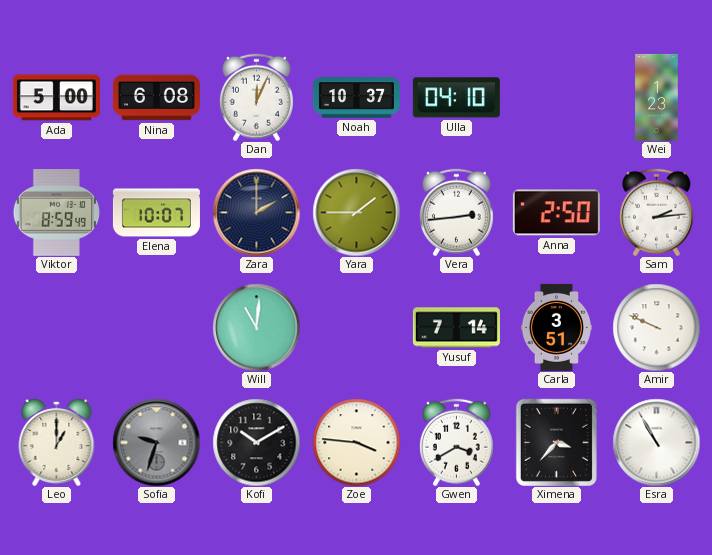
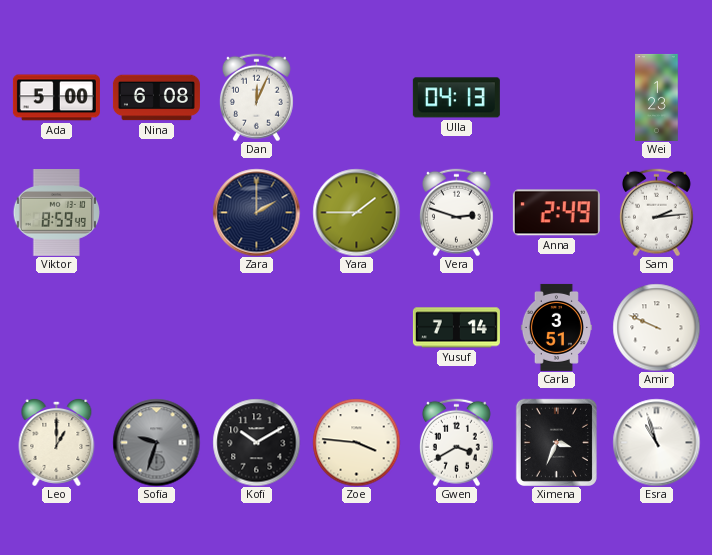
Noah: 10:37 -> none (356, 98)
Ulla: 04:10 -> 04:13 (456, 98)
Elena: 10:07 -> none (156, 213)
Vera: 2:44 -> 2:48 (456, 212)
Anna: 2:50 -> 2:49 (556, 213)
Will: 11:01 -> none (256, 327)
Ximena: 3:37 -> 3:34 (556, 442)
Esra: 10:55 -> 10:57 (656, 442)
